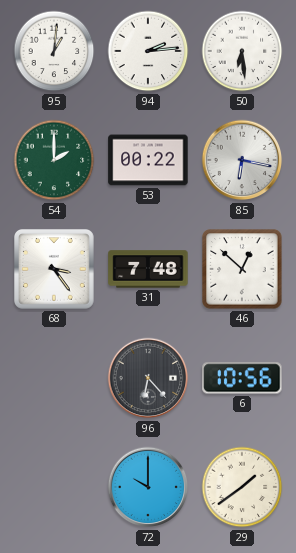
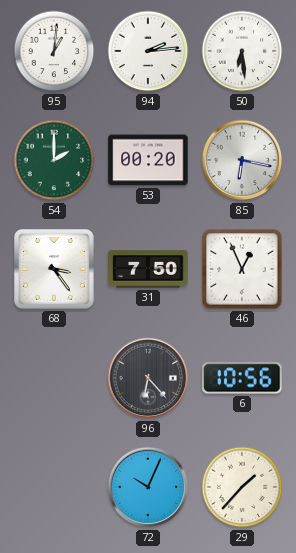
53: 00:22 -> 00:20 (148, 160)
31: 7:48 -> 7:50 (148, 269)
46: 12:52 -> 12:56 (242, 269)
72: 10:00 -> 10:04 (148, 487)
29: 1:39 -> 1:37 (242, 487)
